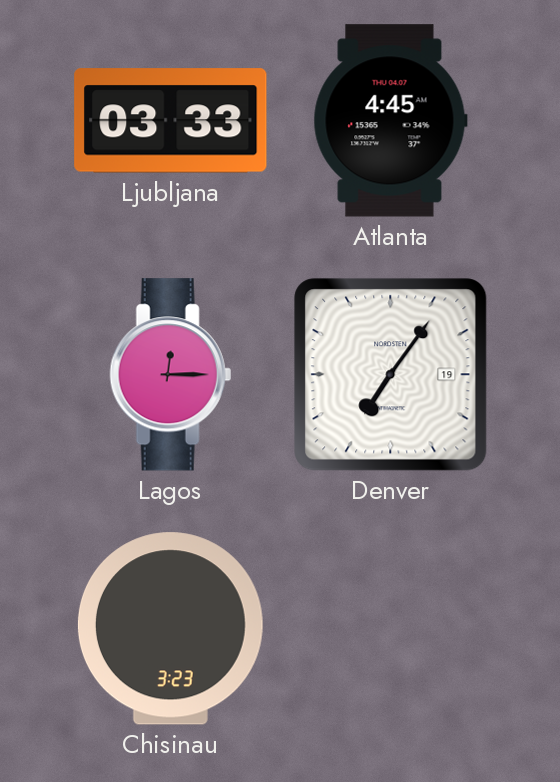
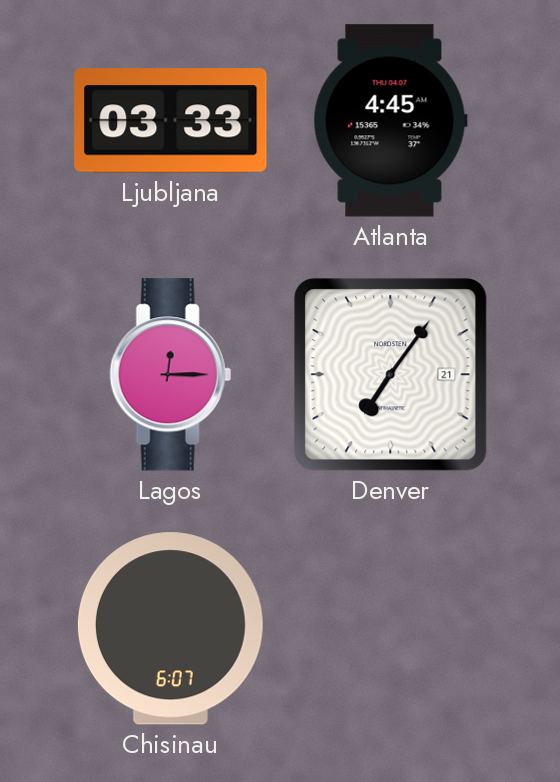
Denver date: 19 -> 21 (391, 375)
Chisinau: 3:23 -> 6:07 (170, 629)
